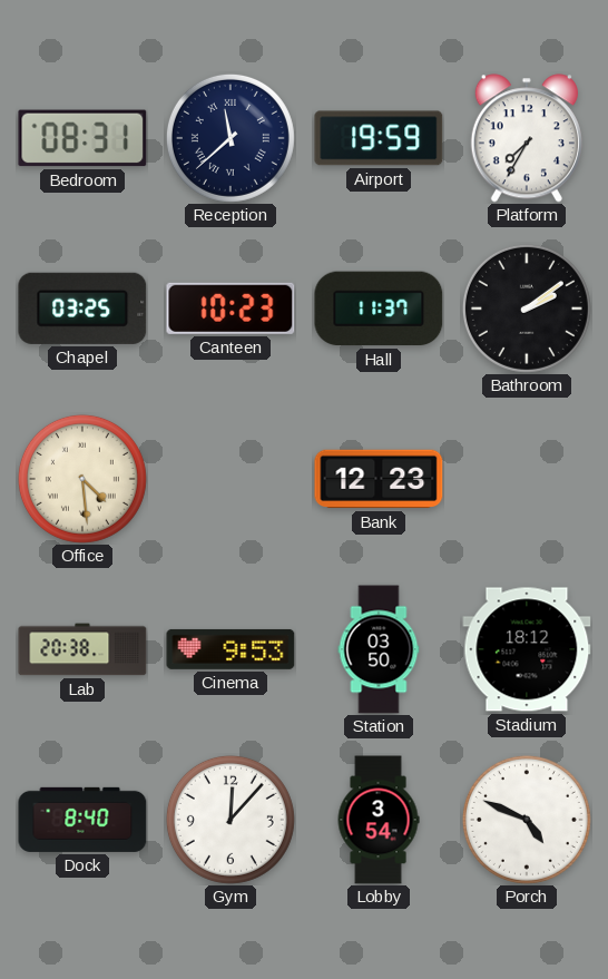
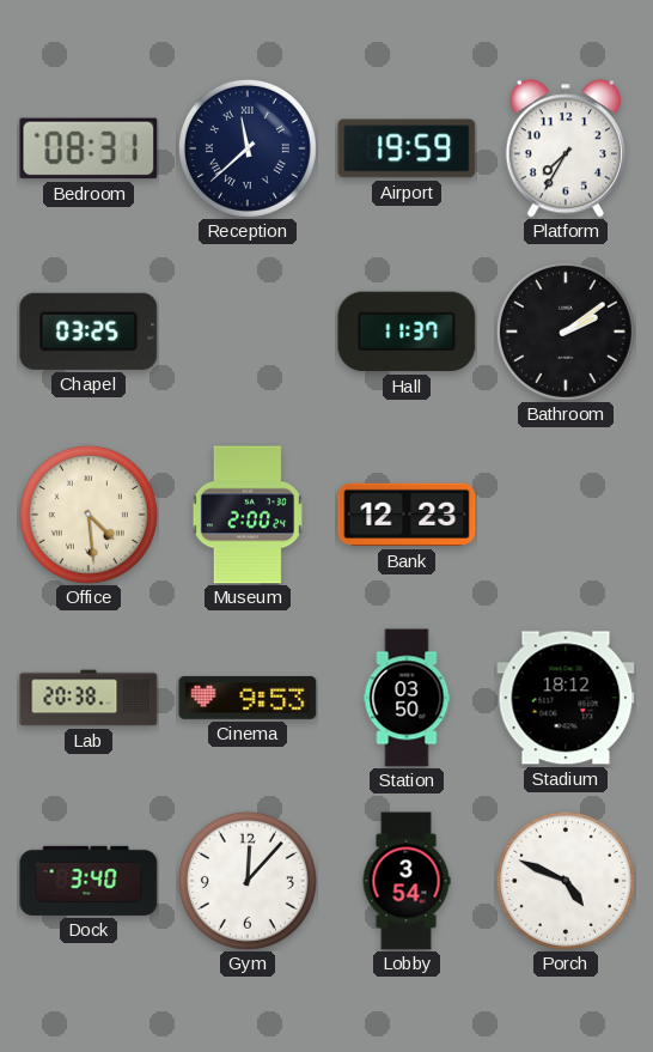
Canteen: 10:23 -> none (231, 309)
Museum: none -> 2:00 (248, 515)
Dock: 8:40 -> 3:40 (89, 881)
